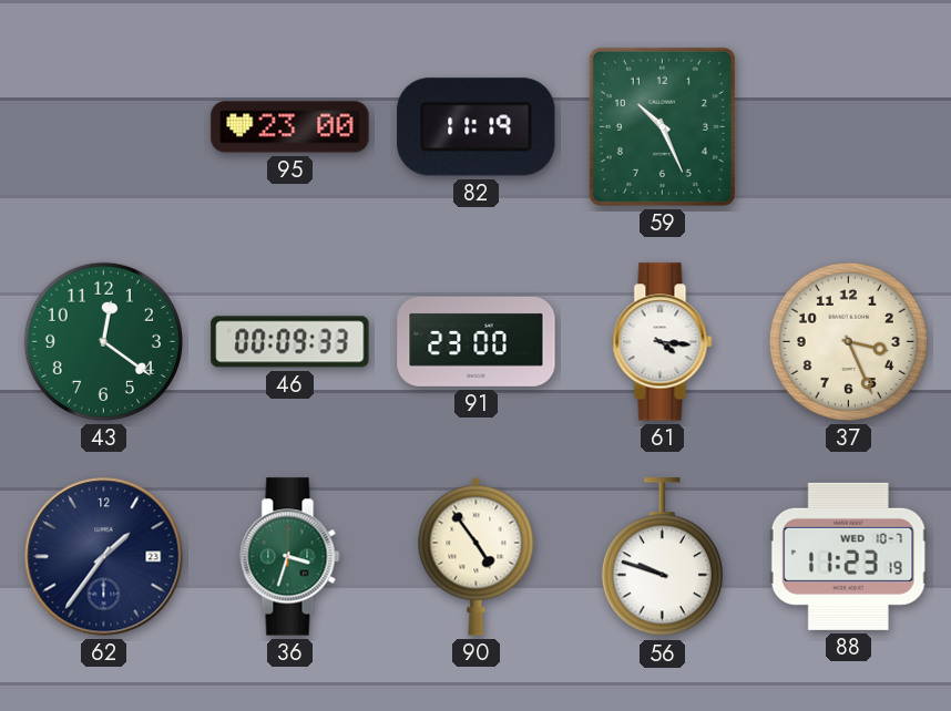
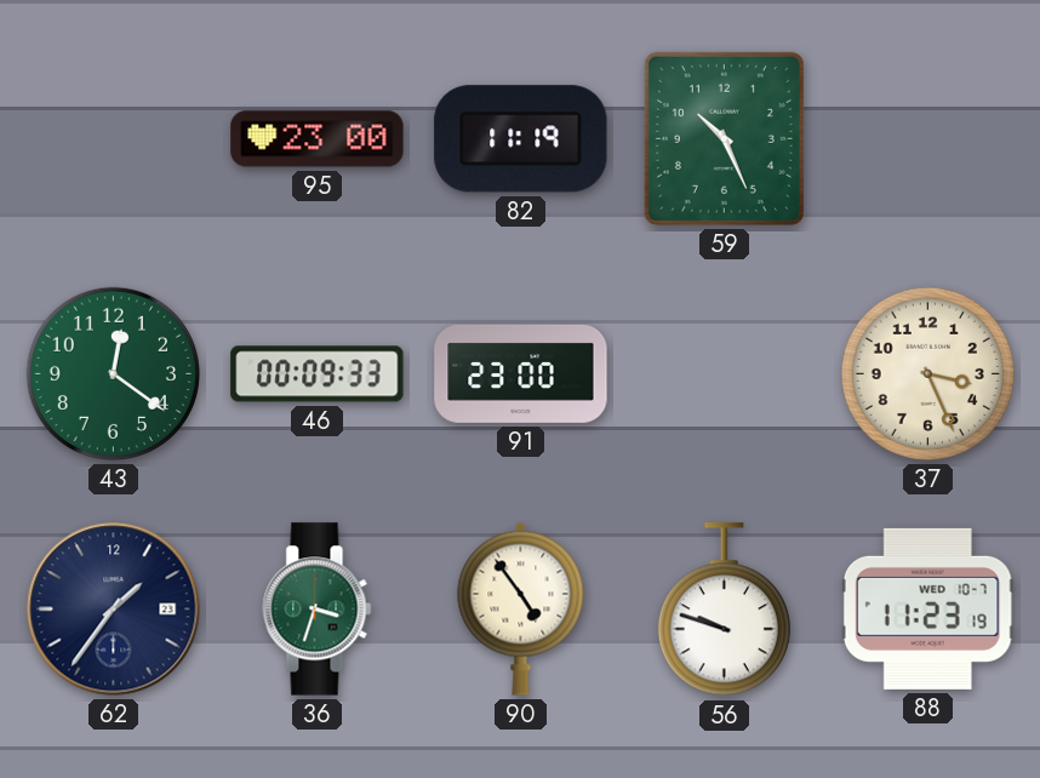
61: 4:16 -> none (663, 342)
